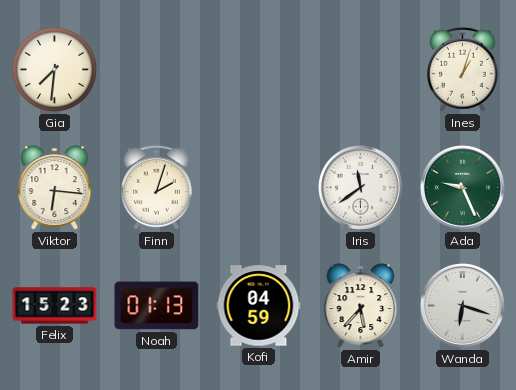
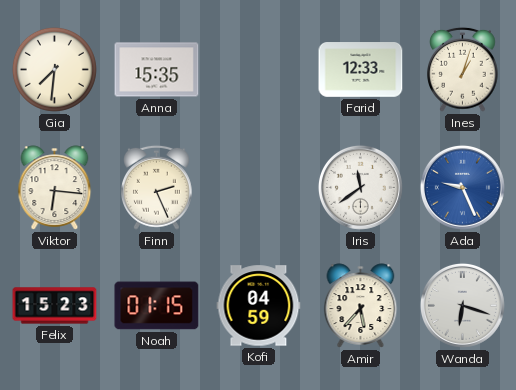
Anna: none -> 15:35 (157, 70)
Farid: none -> 12:33 (361, 70)
Finn: 2:03 -> 2:26 (157, 187)
Ada dial: green -> blue (462, 187)
Noah: 01:13 -> 01:15 (157, 306)
